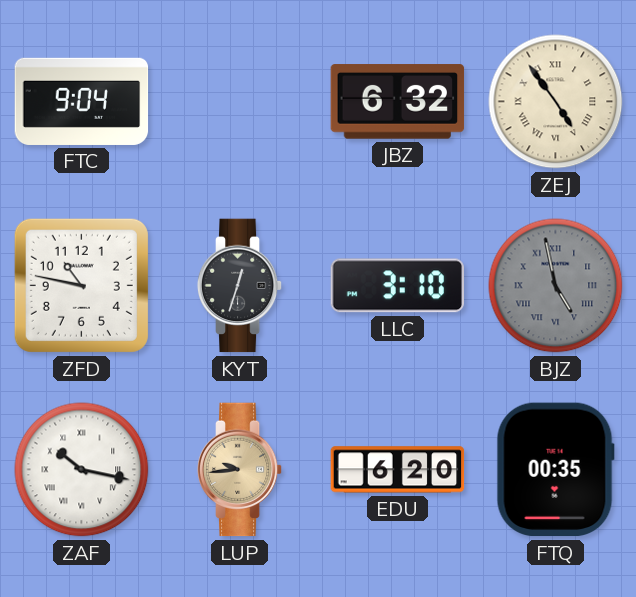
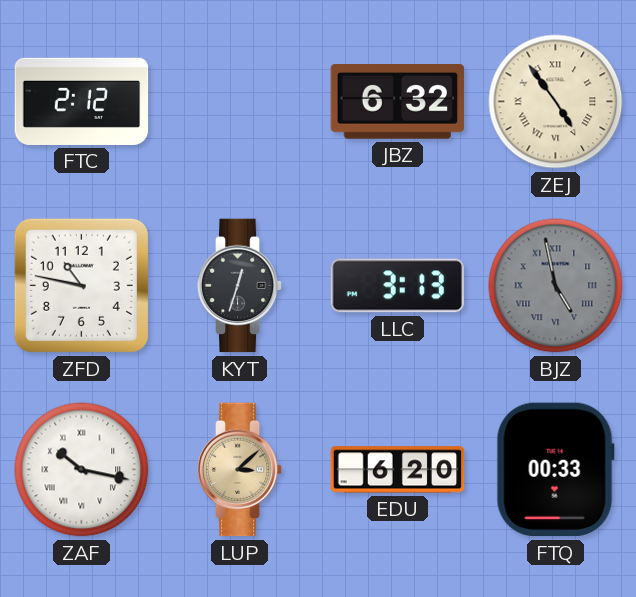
FTC: 9:04 -> 2:12 (82, 101)
LLC: 3:10 -> 3:13 (398, 286)
LUP: 9:44 -> 3:08 (240, 470)
FTQ: 00:35 -> 00:33 (555, 470)
